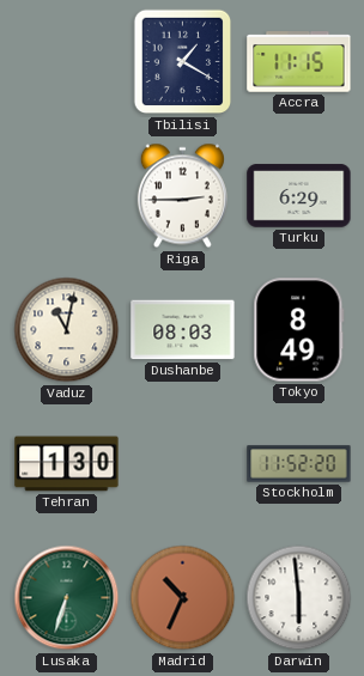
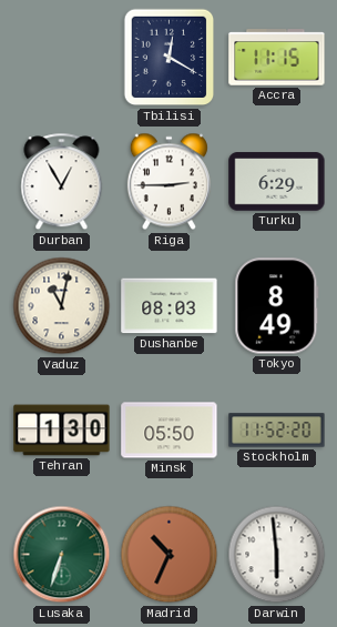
Tbilisi: 1:20 -> 12:20 (170, 58)
Durban: none -> 12:55 (62, 182)
Minsk: none -> 05:50 (170, 431)
